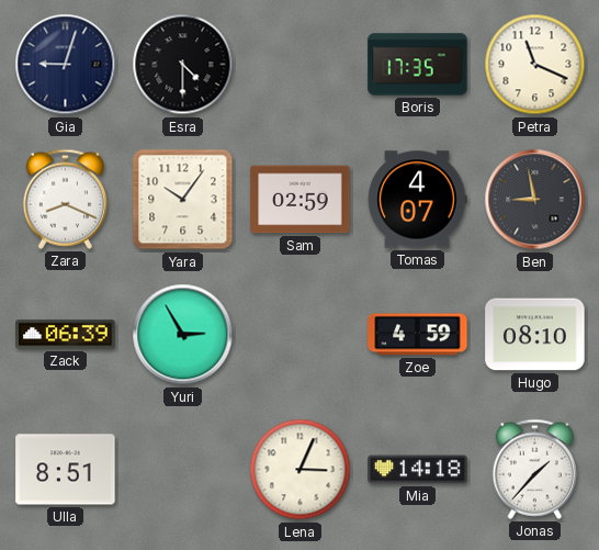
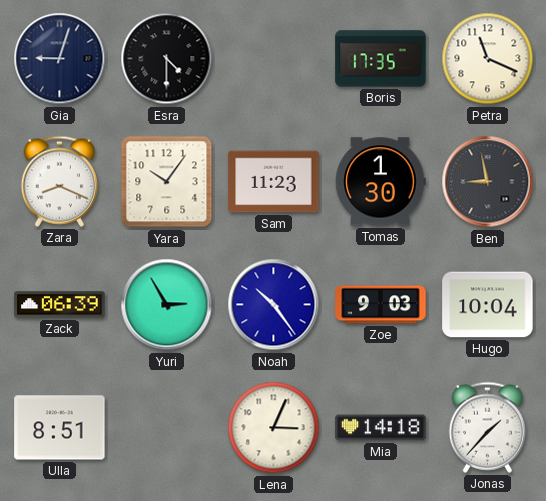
Sam: 02:59 -> 11:23 (274, 182)
Tomas: 4:07 -> 1:30 (380, 182)
Noah: none -> 10:24 (274, 305)
Zoe: 4:59 -> 9:03 (381, 305)
Hugo: 08:10 -> 10:04 (488, 305)
